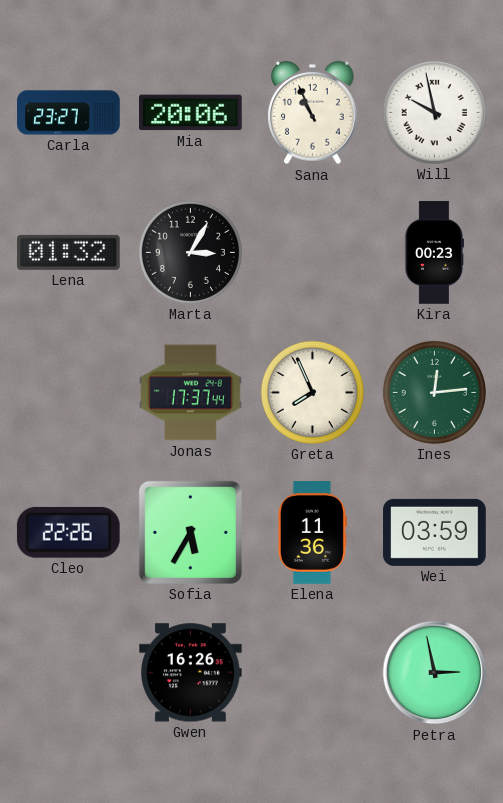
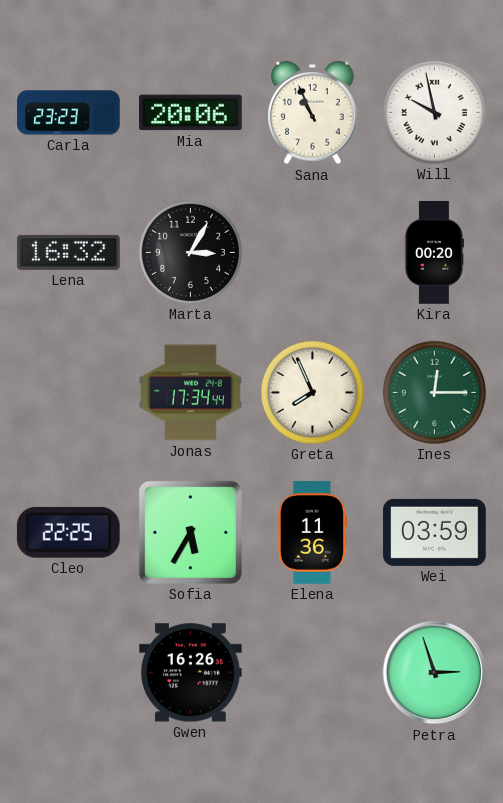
Carla: 23:27 -> 23:23 (69, 113)
Lena: 01:32 -> 16:32 (69, 252)
Kira: 00:23 -> 00:20 (434, 253)
Jonas: 17:37 -> 17:34 (191, 393)
Ines: 12:14 -> 12:15 (434, 392)
Cleo: 22:26 -> 22:25 (68, 532)
Petra: 2:58 -> 2:57 (435, 673)
